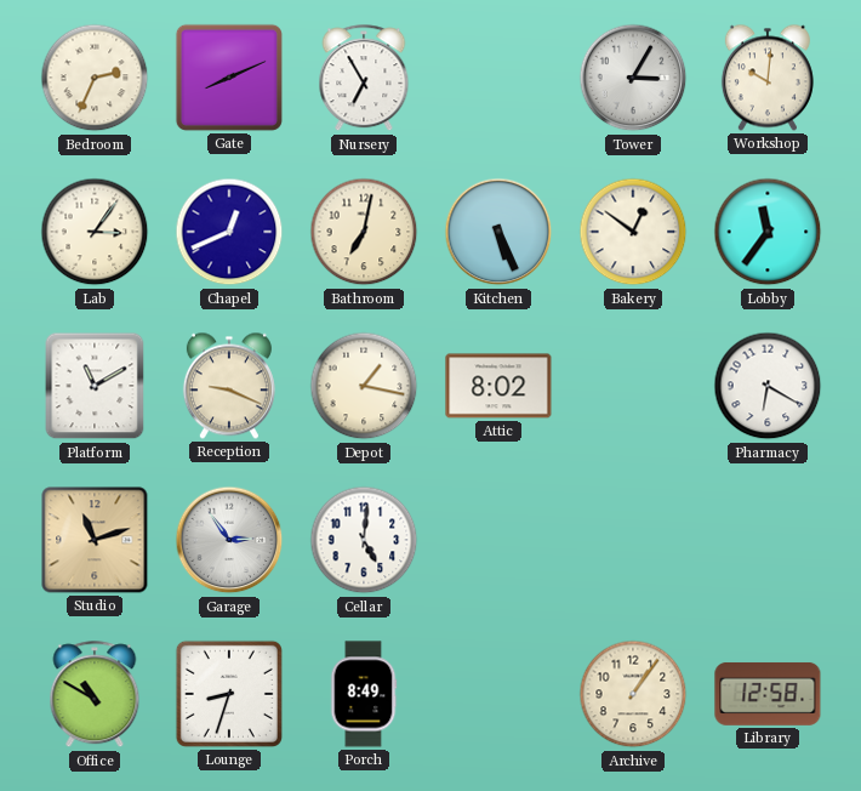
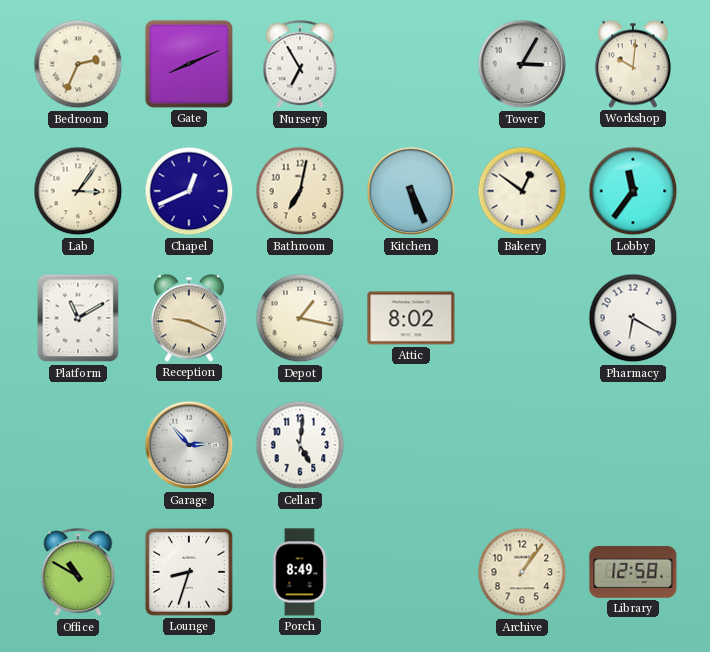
Studio: 11:12 -> none (95, 540)
Garage: 2:54 -> 2:53 (189, 445)
